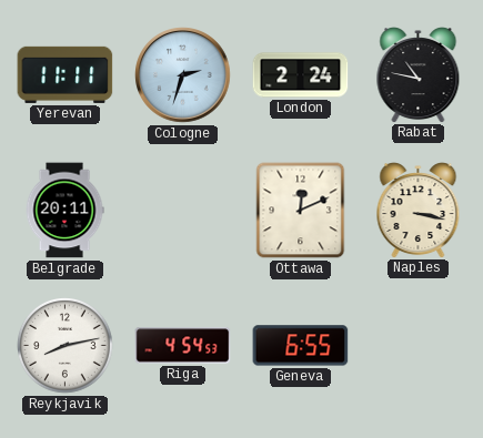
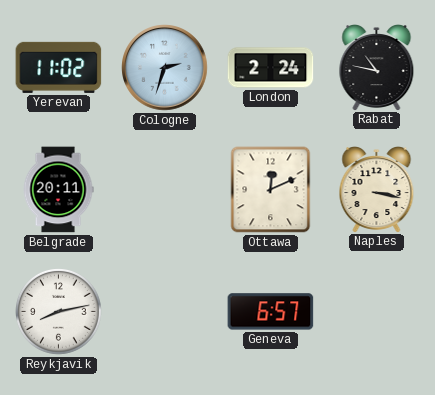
Yerevan: 11:11 -> 11:02 (59, 67)
Riga: 4:54 -> none (183, 346)
Geneva: 6:55 -> 6:57 (271, 312)
